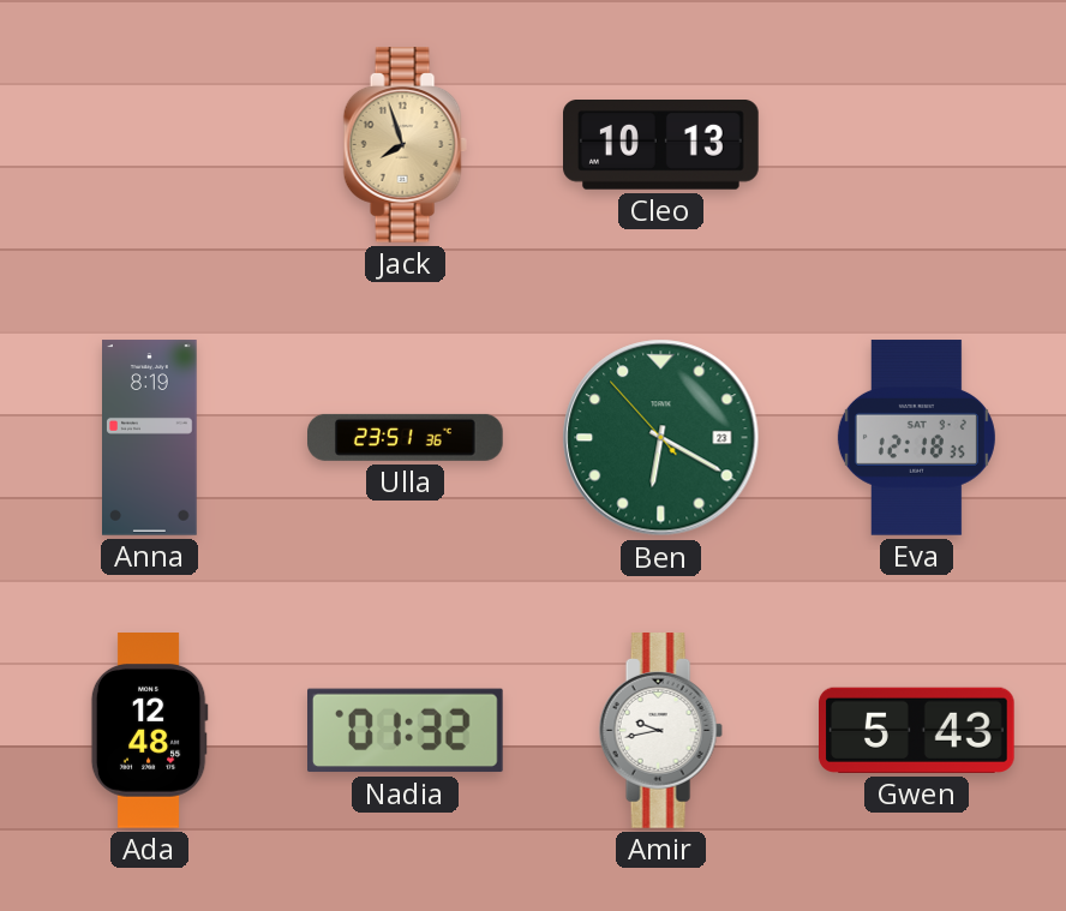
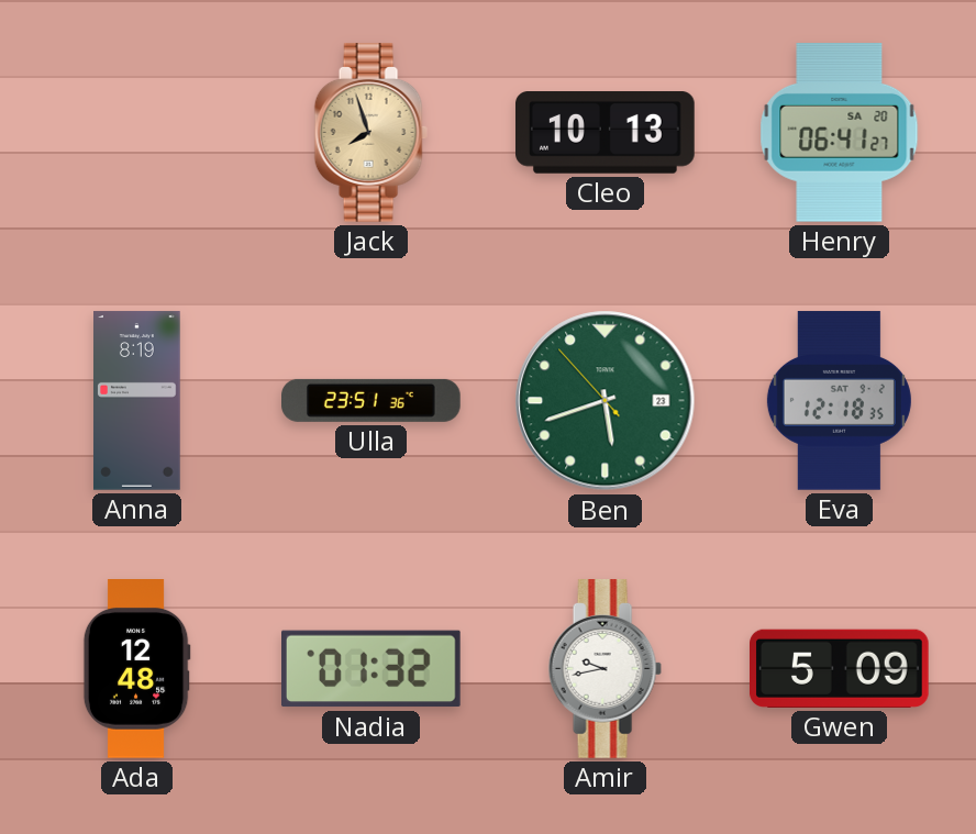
Henry: none -> 06:41 (840, 133)
Ben: 6:19 -> 5:41 (606, 401)
Gwen: 5:43 -> 5:09 (840, 668)
